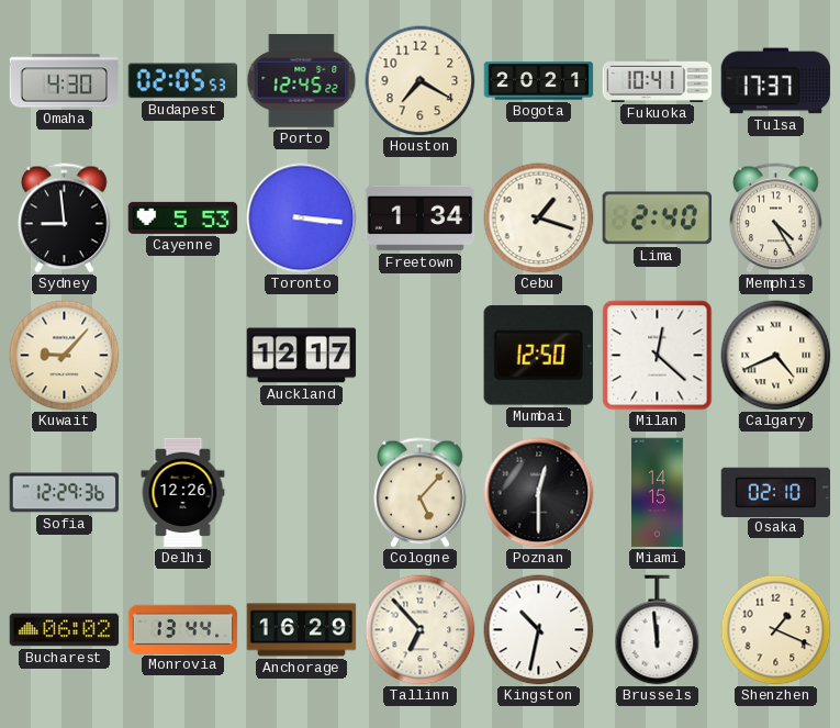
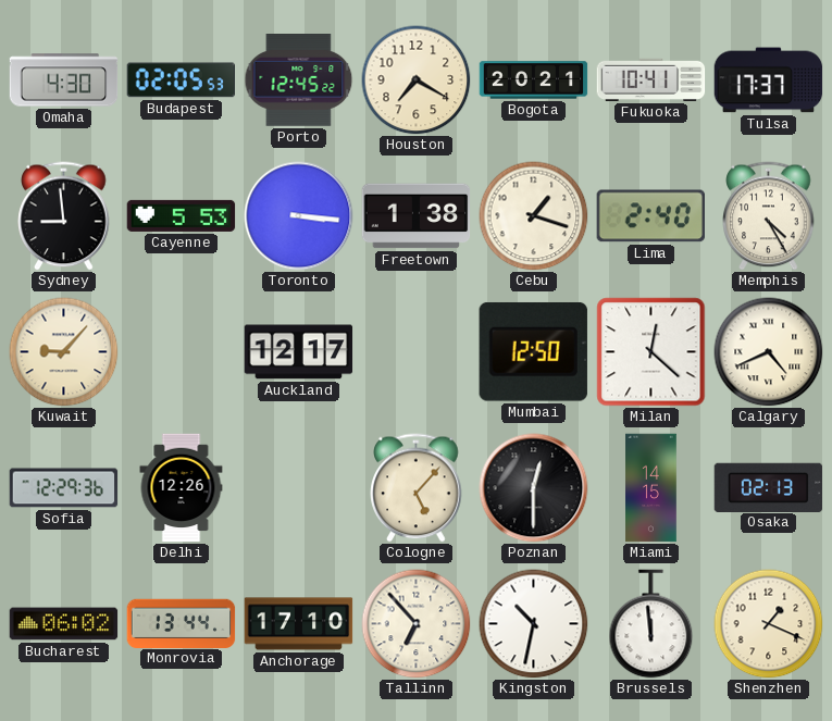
Freetown: 1:34 -> 1:38 (417, 216)
Osaka: 02:10 -> 02:13 (769, 487)
Anchorage: 16:29 -> 17:10 (299, 624)
